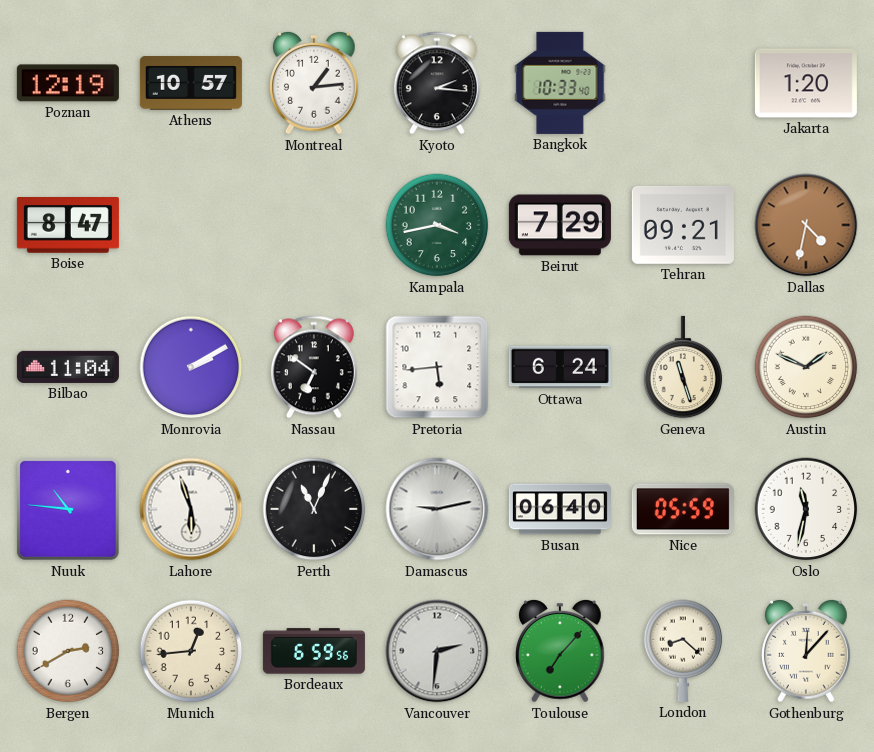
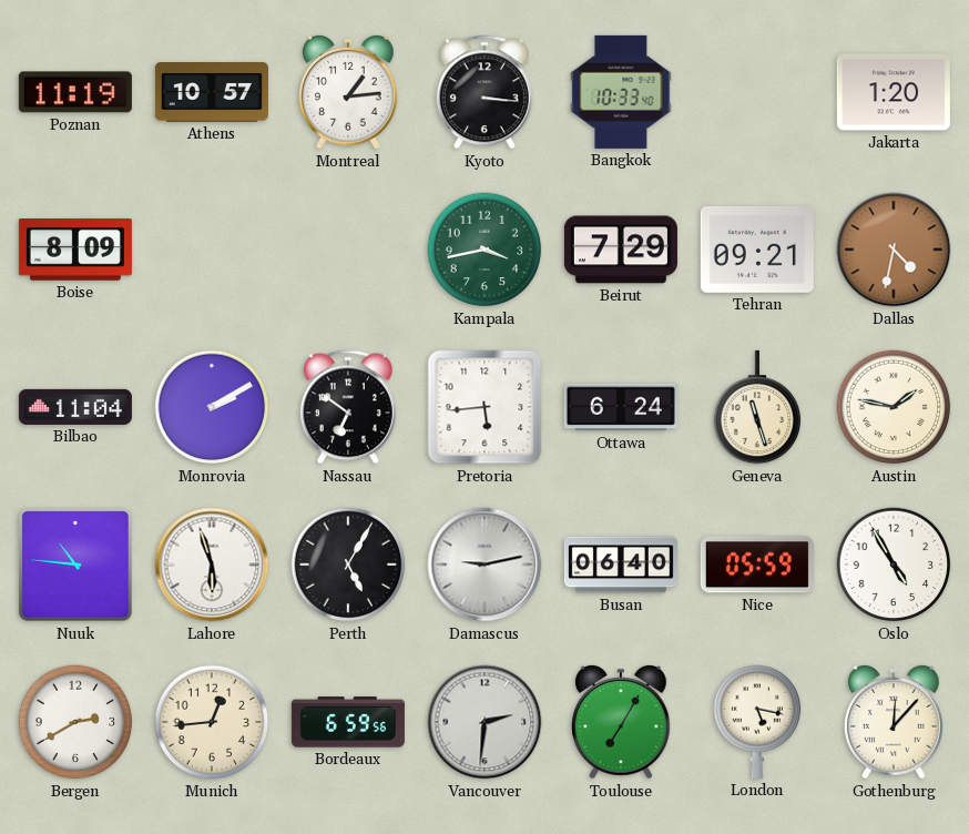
Poznan: 12:19 -> 11:19 (75, 92)
Kyoto: 2:16 -> 3:16 (484, 92)
Boise: 8:47 -> 8:09 (75, 251)
Austin: 1:49 -> 1:47 (894, 407)
Perth: 11:04 -> 5:05 (348, 565)
Oslo: 11:32 -> 4:55 (894, 565)
Toulouse: 7:07 -> 7:05 (622, 722)
London: 8:22 -> 5:17 (757, 722)
